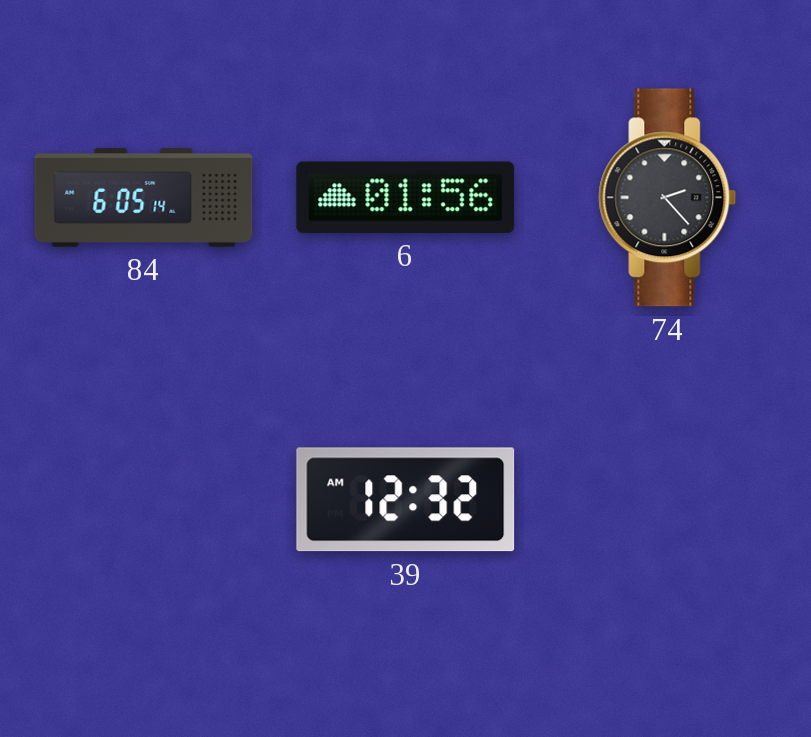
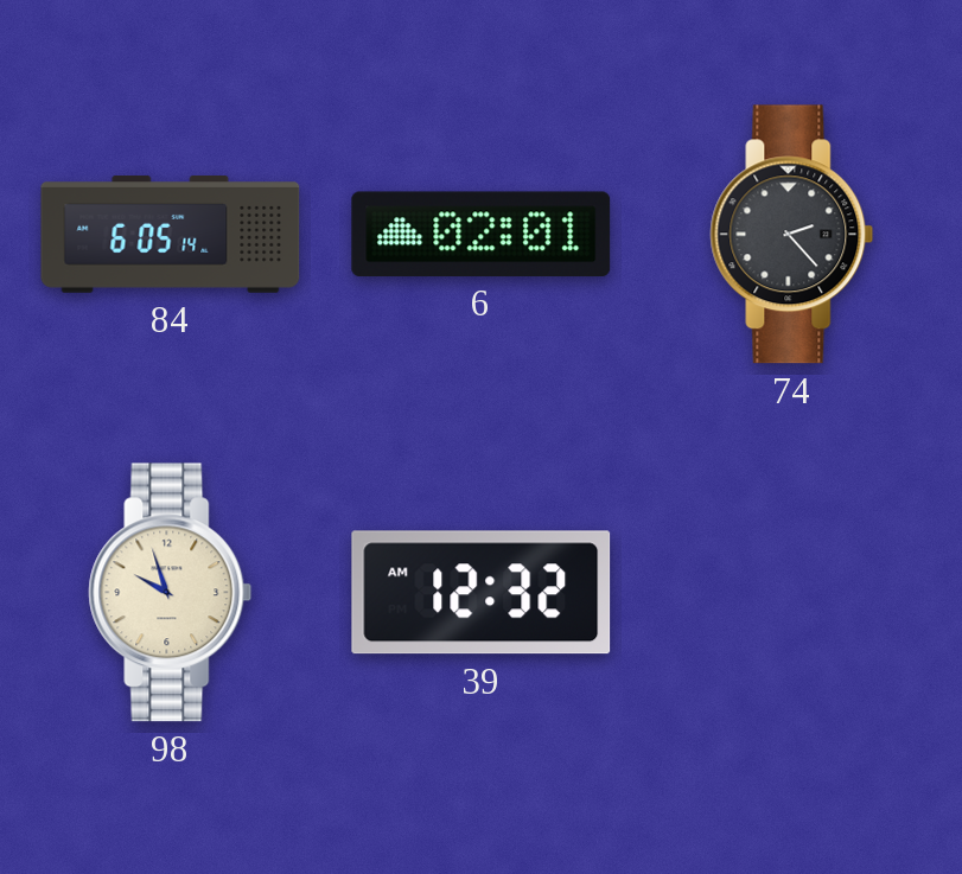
6: 01:56 -> 02:01 (482, 234)
98: none -> 9:57 (171, 593)
